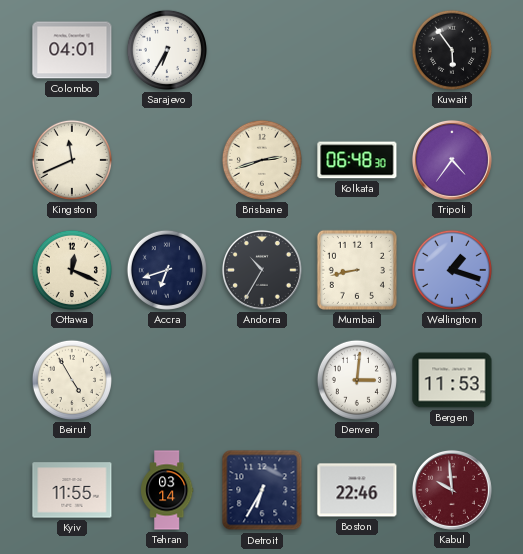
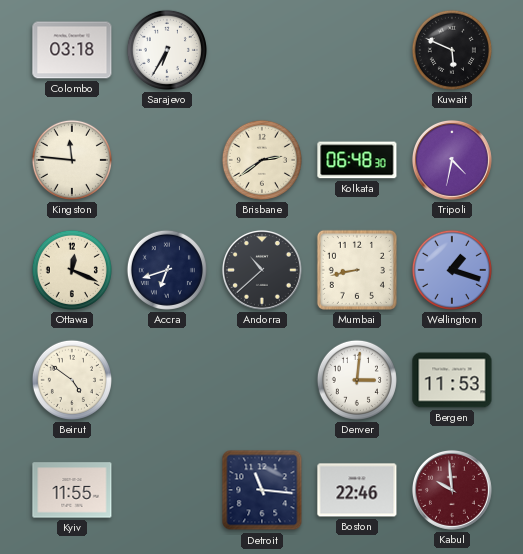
Colombo: 04:01 -> 03:18 (72, 50)
Kuwait: 5:54 -> 5:49 (452, 50)
Kingston: 11:41 -> 11:46 (72, 160)
Brisbane: 2:42 -> 2:39 (262, 160)
Tripoli: 4:36 -> 4:32 (452, 160)
Andorra: 10:35 -> 10:38 (262, 270)
Beirut: 4:55 -> 4:51 (72, 380)
Tehran: 03:14 -> none (167, 490)
Detroit: 6:35 -> 11:16 (262, 490)
